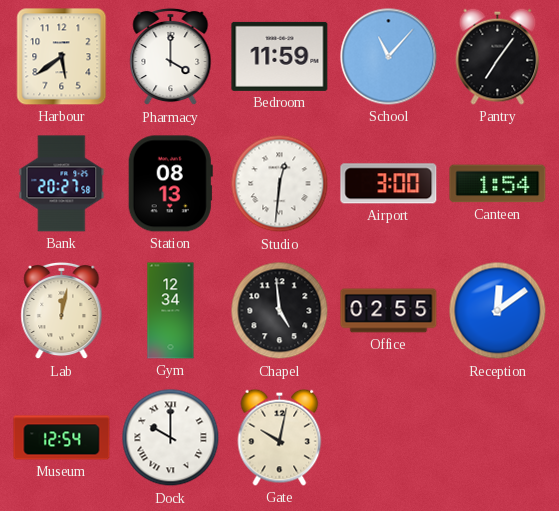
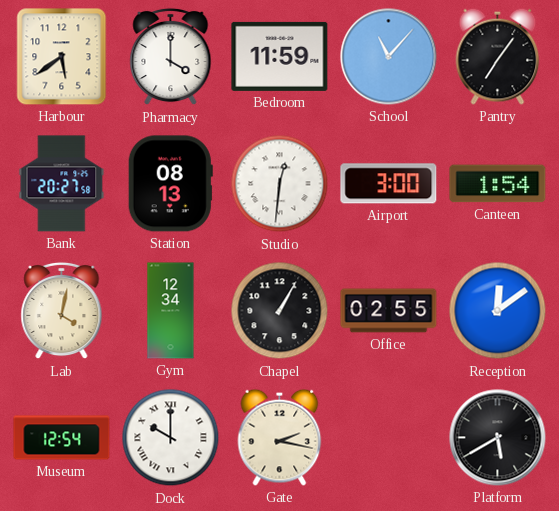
Lab: 12:02 -> 4:02 (62, 311)
Chapel: 4:59 -> 1:05 (280, 311)
Gate: 10:02 -> 2:17 (280, 437)
Platform: none -> 5:40 (498, 438)
